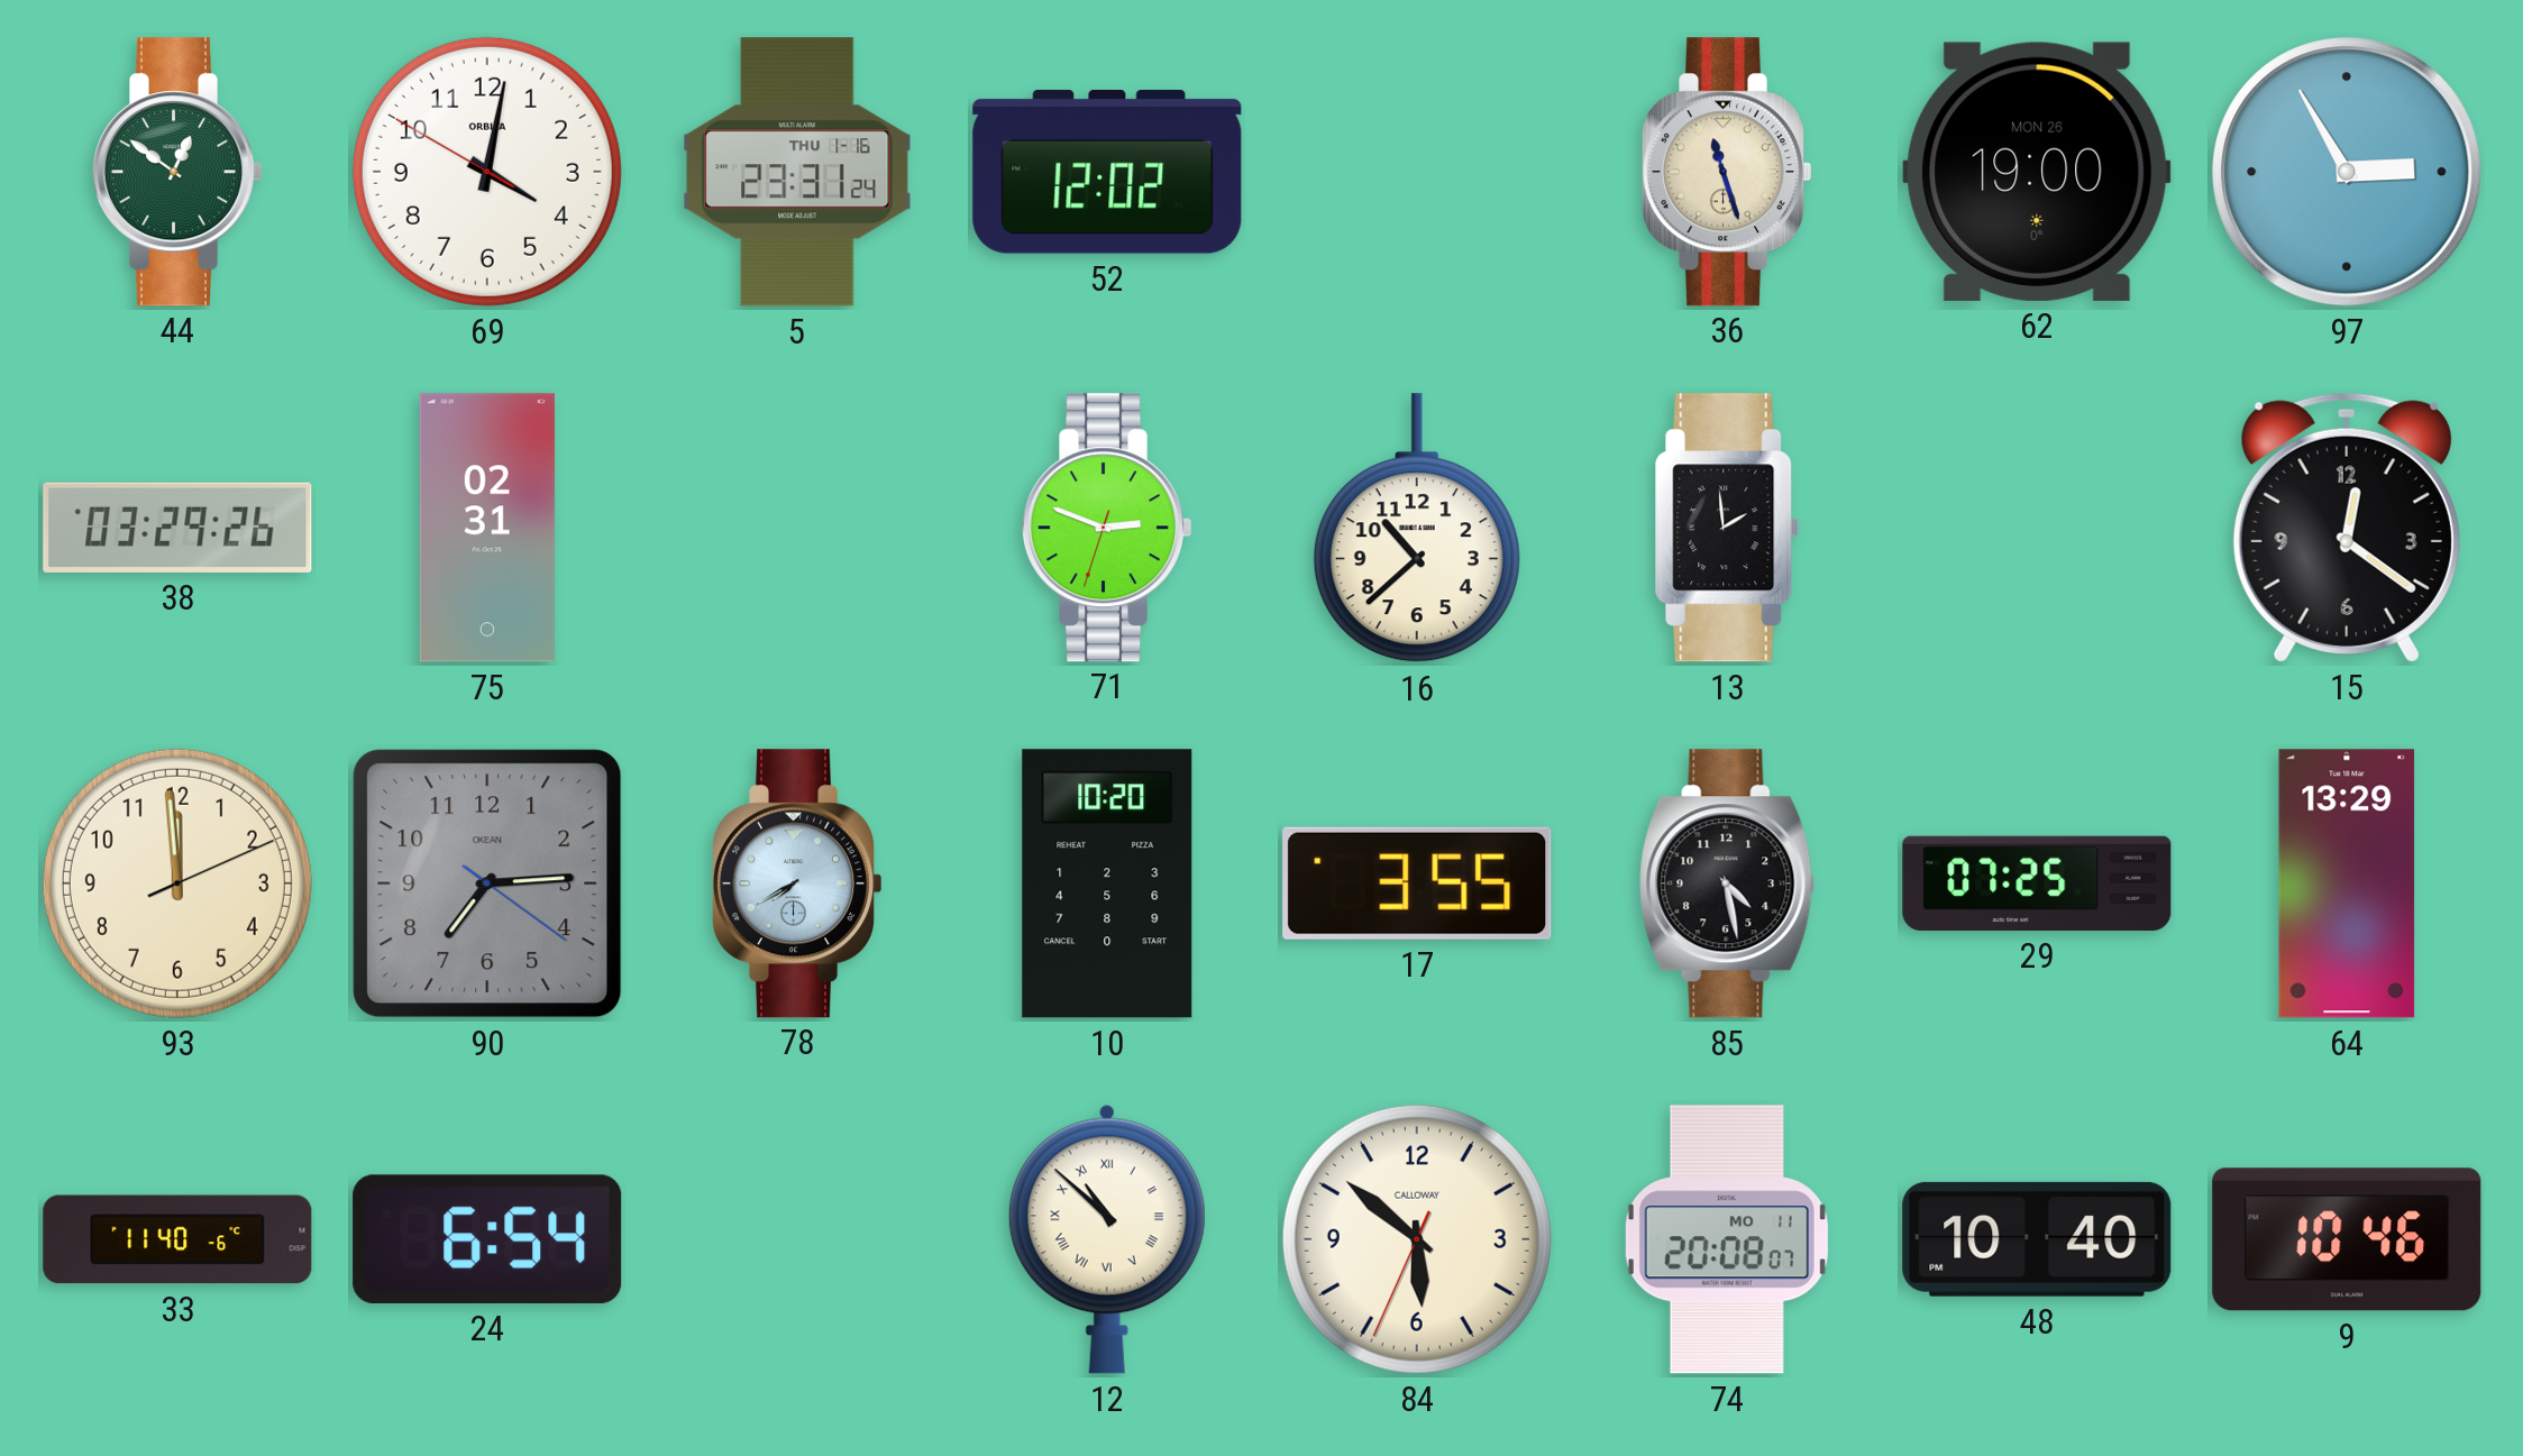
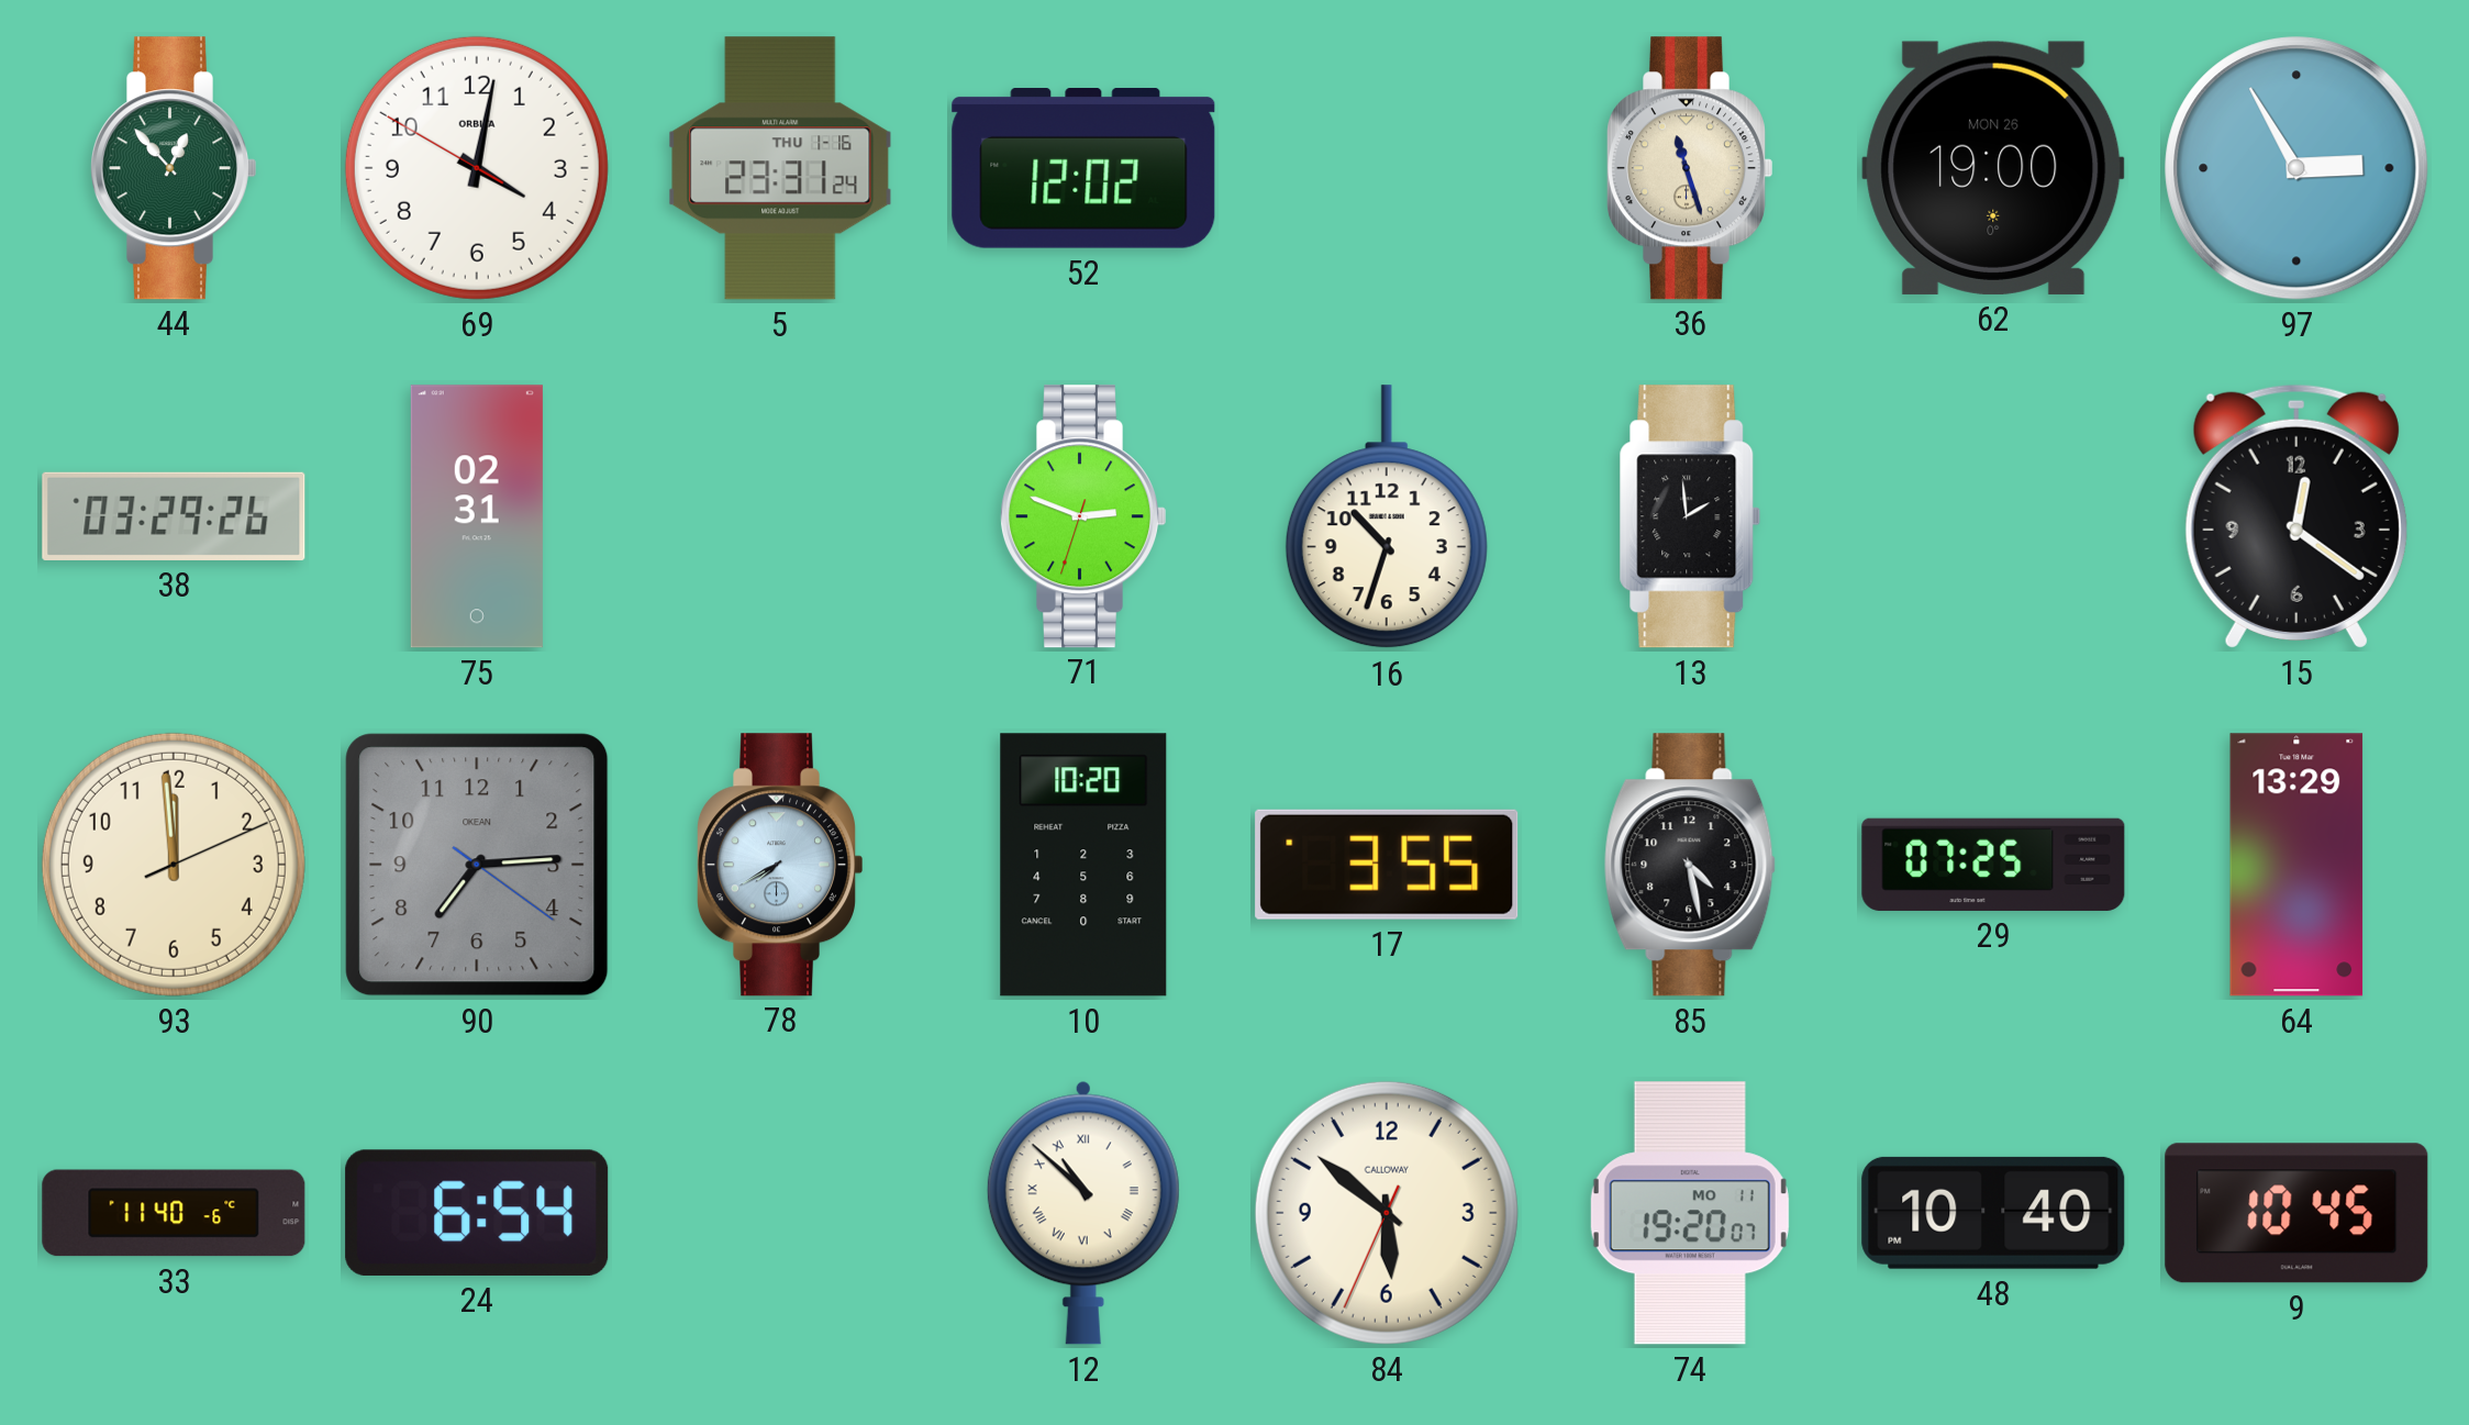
44: 12:51 -> 12:53 (173, 168)
16: 10:38 -> 10:33 (1387, 517)
74: 20:08 -> 19:20 (1690, 1213)
9: 10:46 -> 10:45 (2296, 1213)
